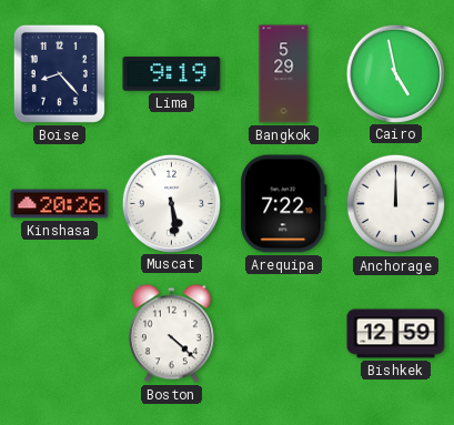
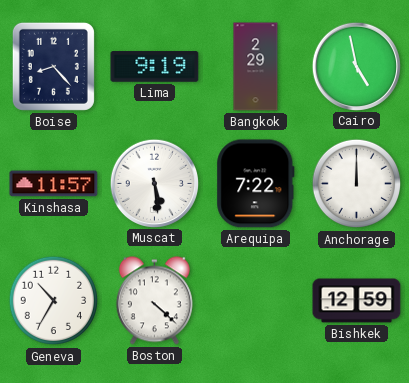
Bangkok: 5:29 -> 2:29 (256, 67)
Kinshasa: 20:26 -> 11:57 (54, 184)
Geneva: none -> 10:35 (54, 301)
